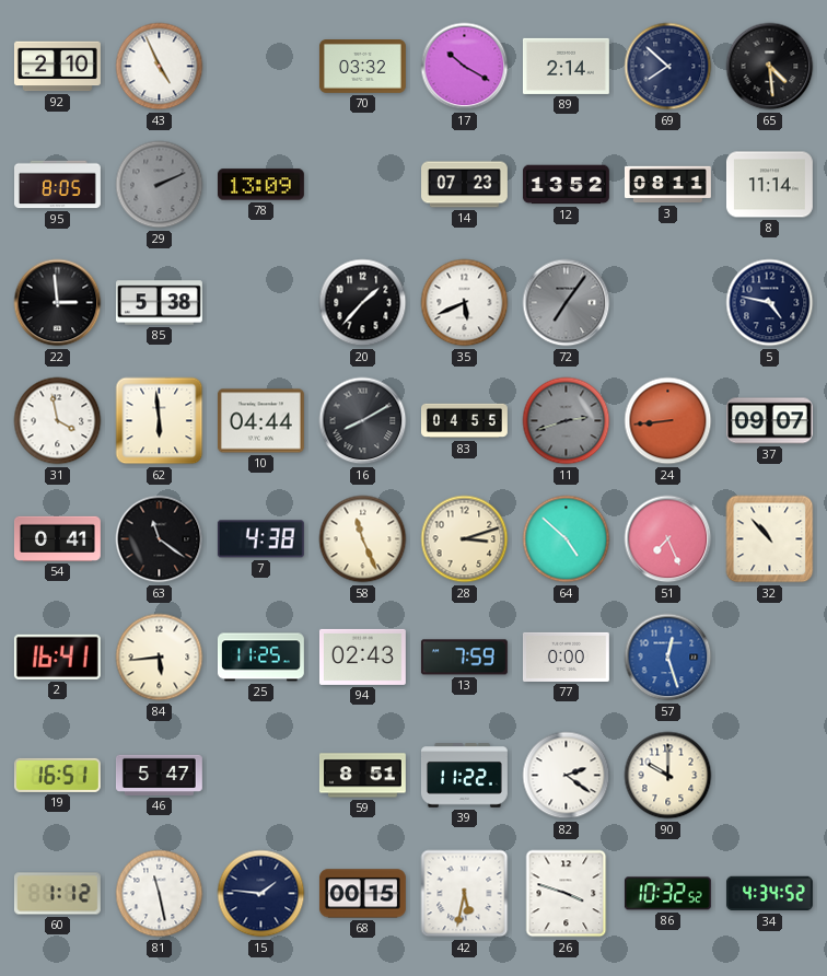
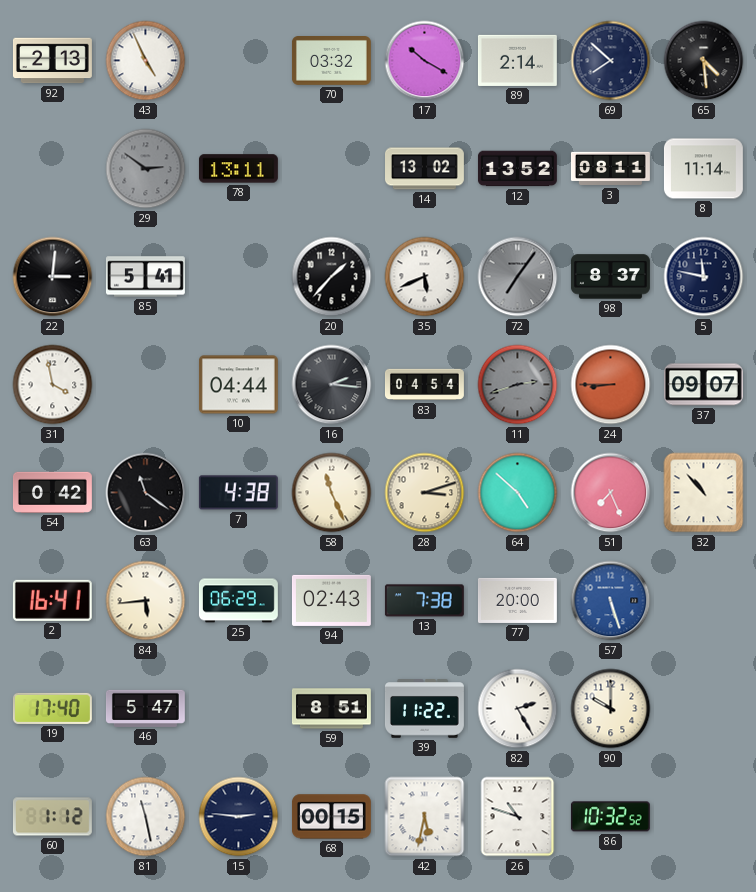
92: 2:10 -> 2:13 (52, 61)
95: 8:05 -> none (58, 185)
29: 2:11 -> 2:51 (146, 169)
78: 13:09 -> 13:11 (238, 169)
14: 07:23 -> 13:02 (425, 169)
22: 2:59 -> 3:01 (53, 277)
85: 5:38 -> 5:41 (145, 277)
98: none -> 8:37 (610, 277)
5: 4:47 -> 11:47 (704, 277)
62: 5:59 -> none (160, 421)
16: 8:10 -> 2:16 (332, 385)
83: 04:55 -> 04:54 (425, 385)
24: 8:44 -> 8:45 (611, 385)
54: 0:41 -> 0:42 (52, 492)
25: 11:25 -> 06:29 (238, 601)
13: 7:59 -> 7:38 (424, 601)
77: 0:00 -> 20:00 (517, 600)
57: 12:27 -> 5:27 (611, 601)
19: 16:51 -> 17:40 (52, 708)
82: 2:21 -> 2:25 (518, 709)
15: 1:46 -> 2:46 (239, 817)
26: 3:48 -> 10:48 (518, 817)
34: 4:34 -> none (769, 894)
